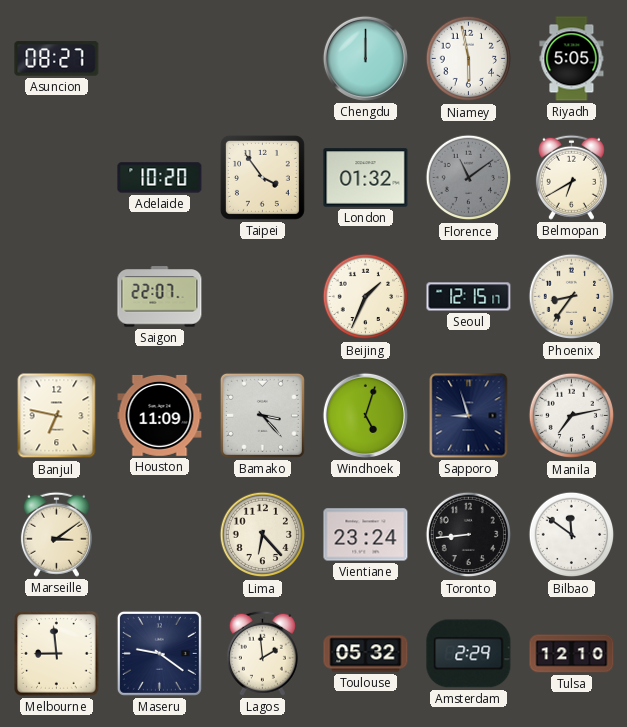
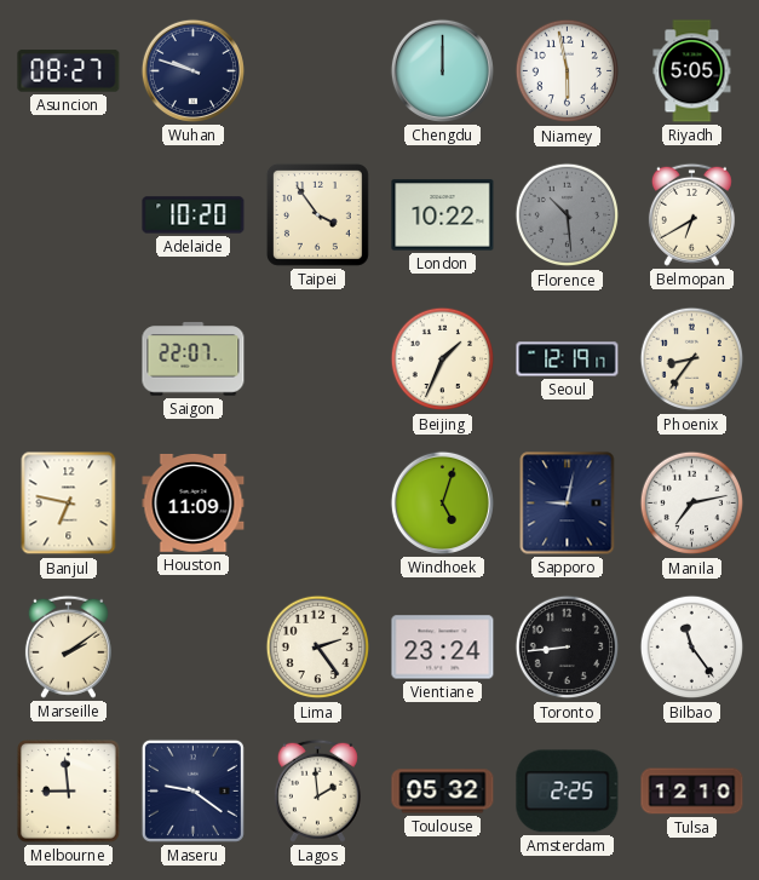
Wuhan: none -> 9:48 (192, 70)
London: 01:32 -> 10:22 (443, 215)
Florence: 11:09 -> 10:29 (568, 215)
Seoul: 12:15 -> 12:19 (568, 360)
Bamako: 3:23 -> none (262, 415)
Sapporo: 8:57 -> 9:02 (568, 504)
Marseille: 3:09 -> 2:09 (68, 646)
Lima: 6:23 -> 2:24 (318, 648)
Bilbao: 11:51 -> 11:24 (692, 648)
Amsterdam: 2:29 -> 2:25 (568, 792)
